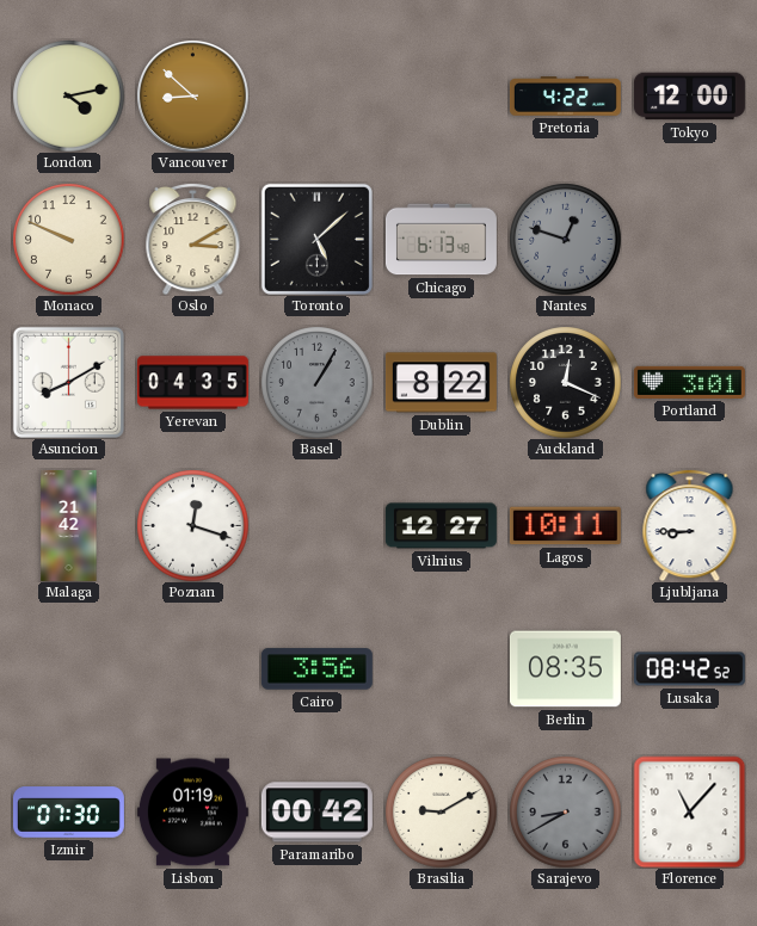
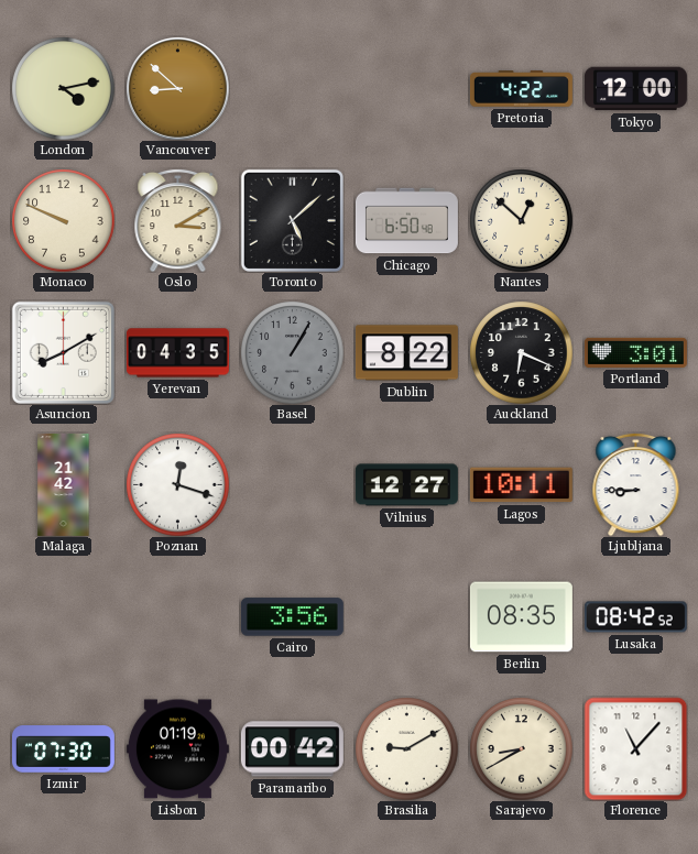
Chicago: 6:13 -> 6:50 (406, 221)
Nantes: 12:48 -> 12:52 (521, 220)
Nantes dial: grey -> cream (521, 220)
Auckland: 12:19 -> 6:19 (521, 352)
Sarajevo dial: grey -> cream (521, 748)
